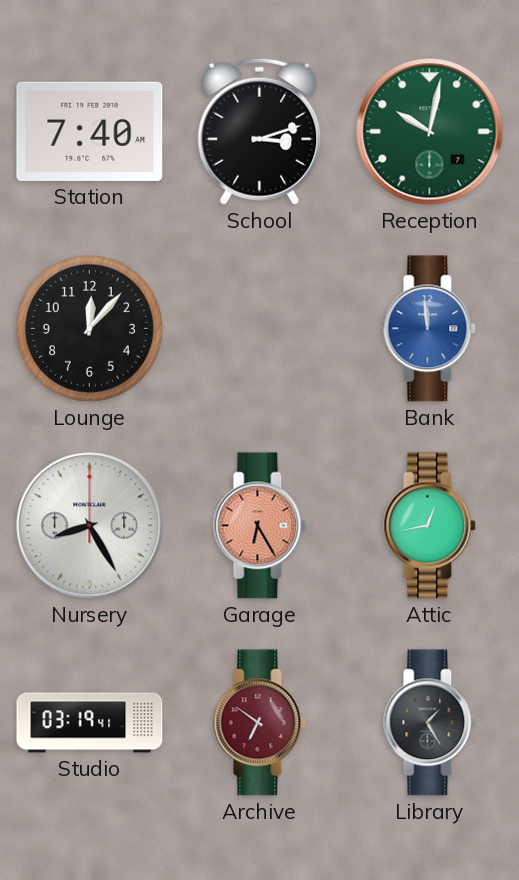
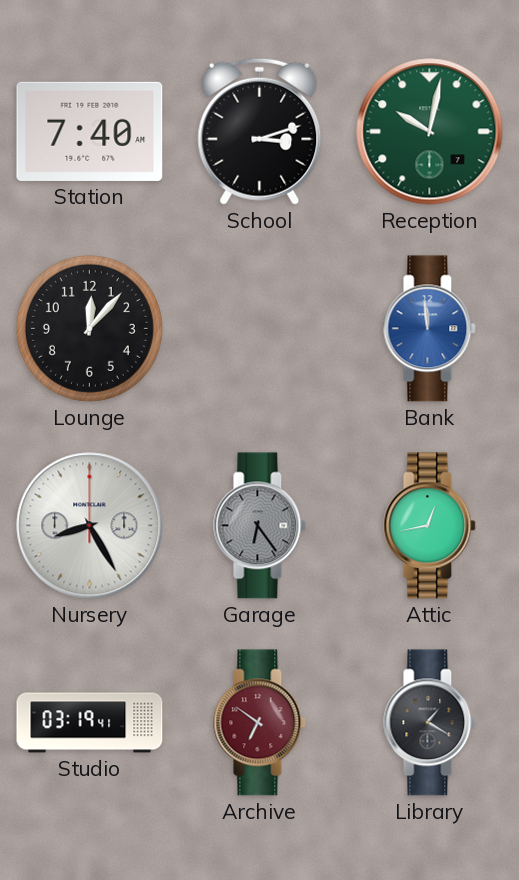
Garage: 6:25 -> 6:24 (260, 526)
Garage dial: salmon -> grey (260, 526)
Library: 1:25 -> 1:20 (430, 723)
